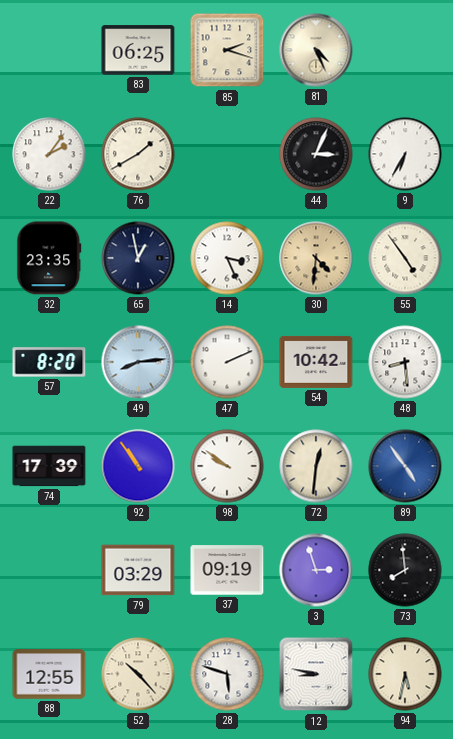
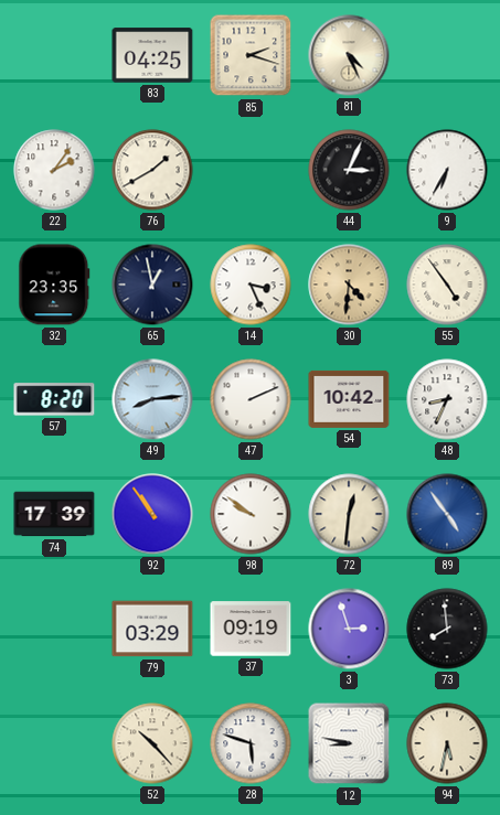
83: 06:25 -> 04:25 (152, 55)
48: 8:29 -> 8:34 (447, 399)
88: 12:55 -> none (49, 674)
